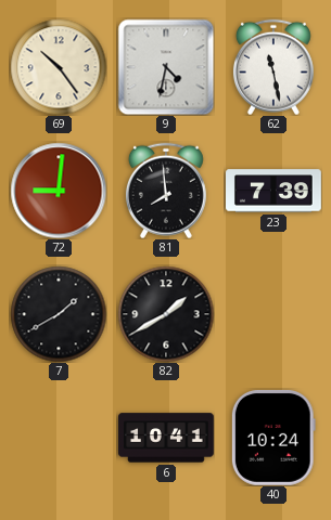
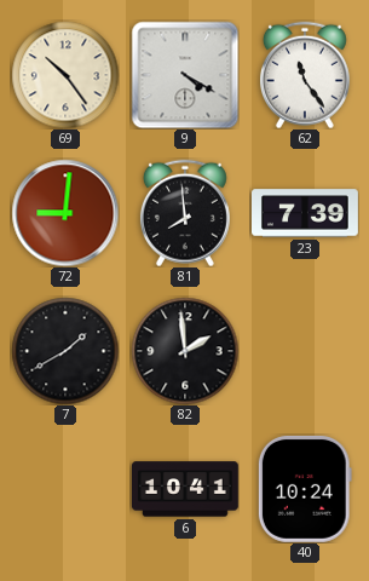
9: 4:32 -> 4:20 (185, 75)
62: 11:28 -> 11:24 (305, 75)
82: 1:40 -> 1:59 (185, 351)
